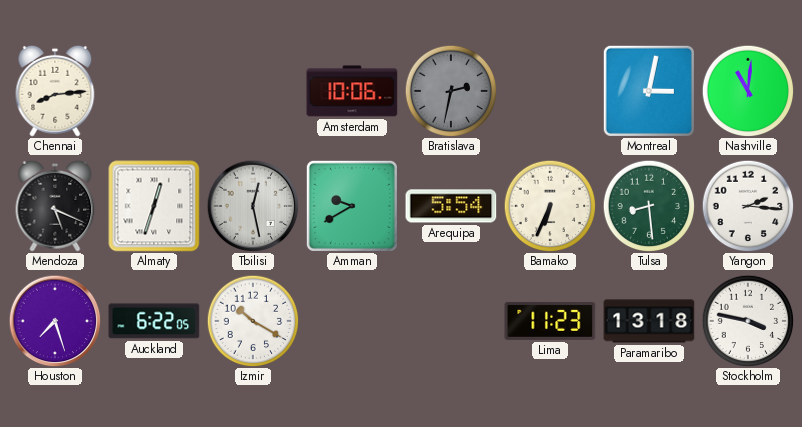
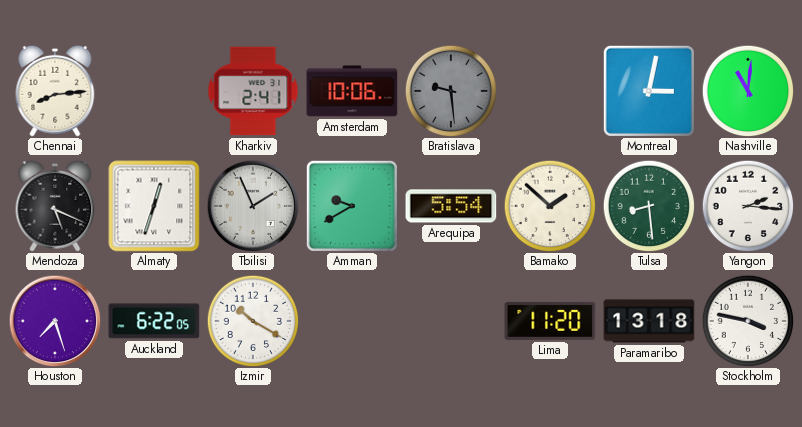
Kharkiv: none -> 2:41 (253, 91)
Bratislava: 2:32 -> 9:29 (451, 91)
Tbilisi: 12:28 -> 1:56 (253, 206)
Bamako: 6:34 -> 1:52 (550, 206)
Lima: 11:23 -> 11:20 (550, 321)
